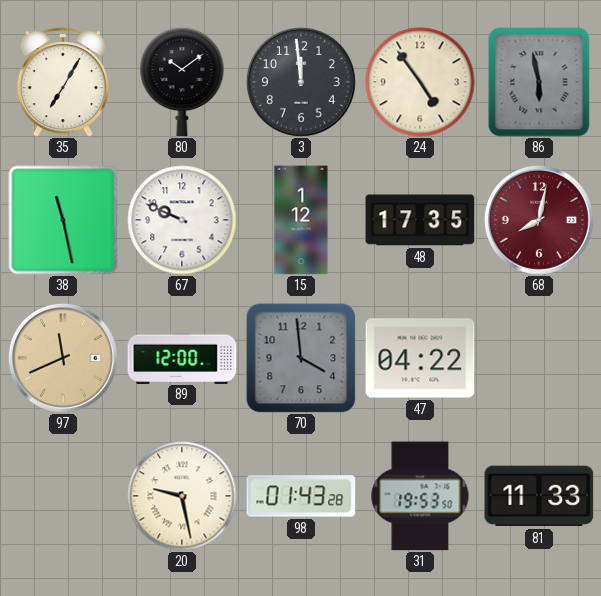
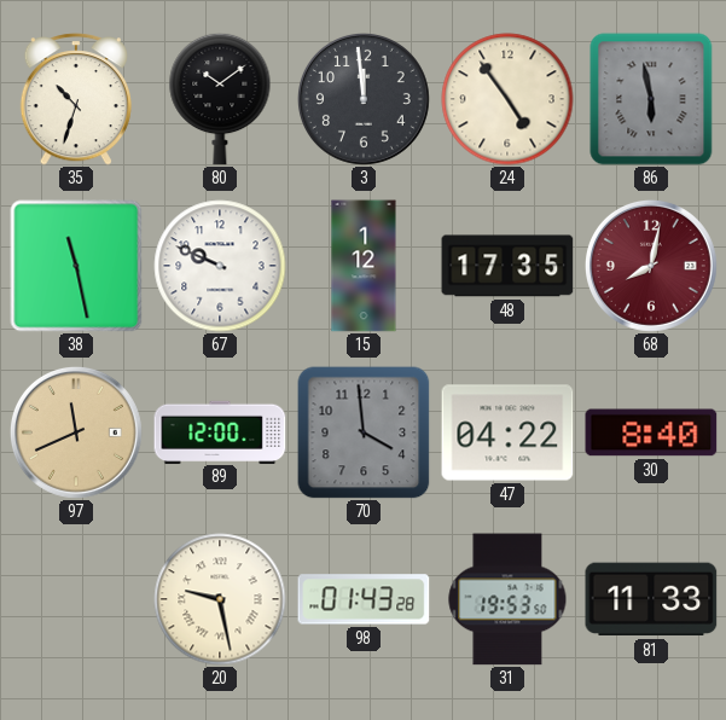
35: 7:05 -> 10:33 (76, 99)
30: none -> 8:40 (651, 432)
